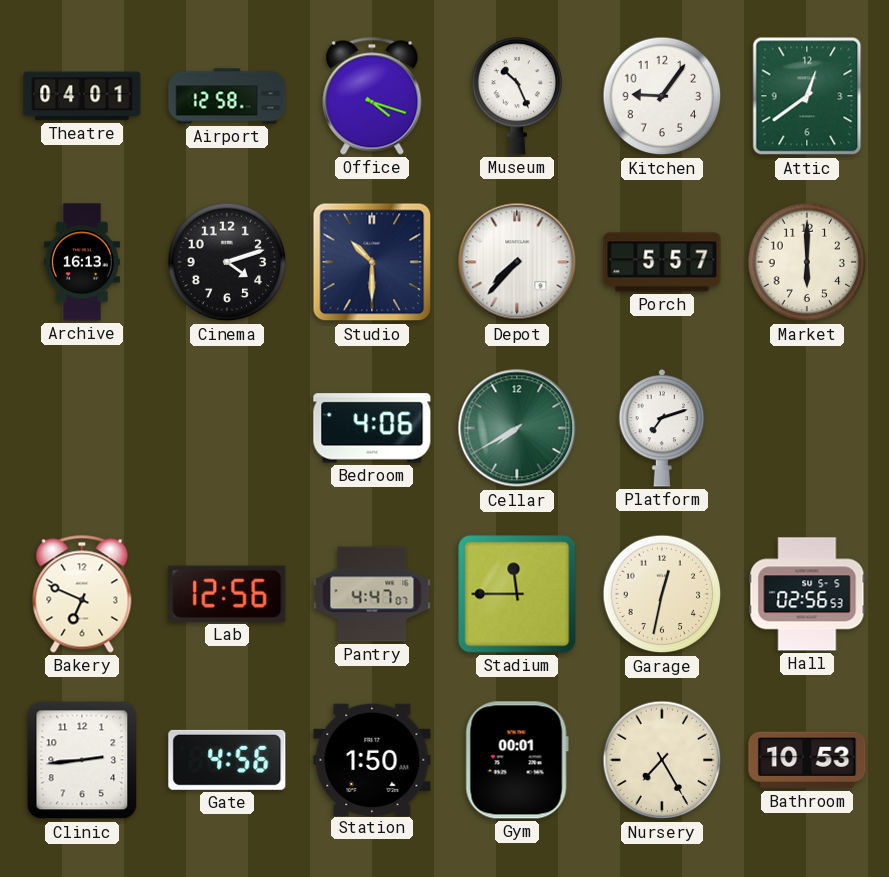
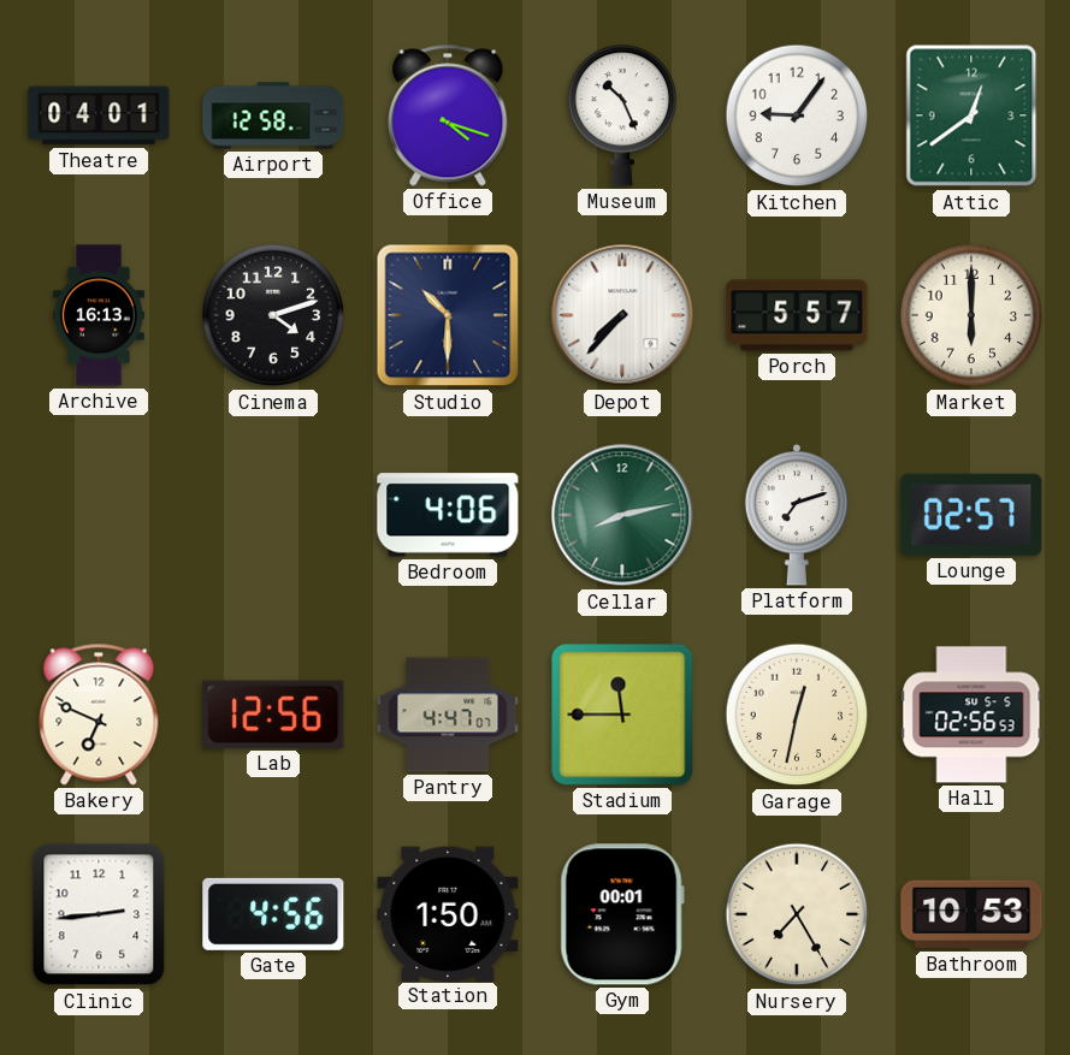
Cellar: 7:40 -> 8:13 (622, 515)
Lounge: none -> 02:57 (971, 515)
